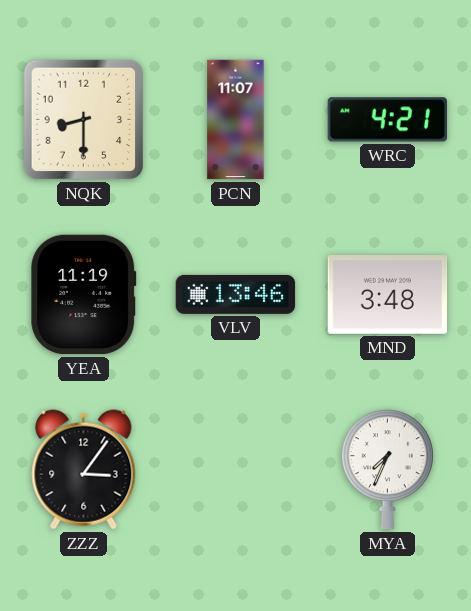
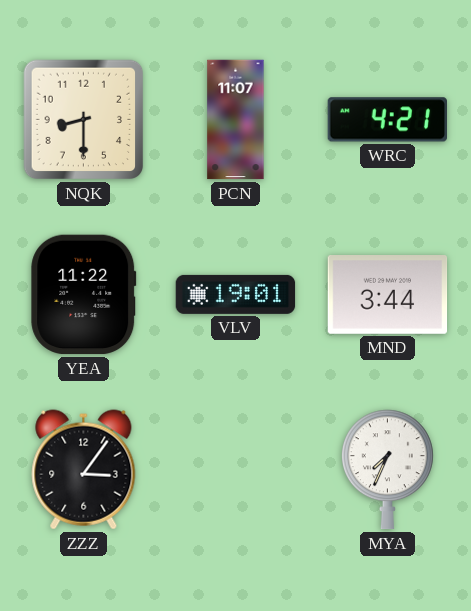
YEA: 11:19 -> 11:22 (84, 295)
VLV: 13:46 -> 19:01 (236, 294)
MND: 3:48 -> 3:44 (388, 295)
